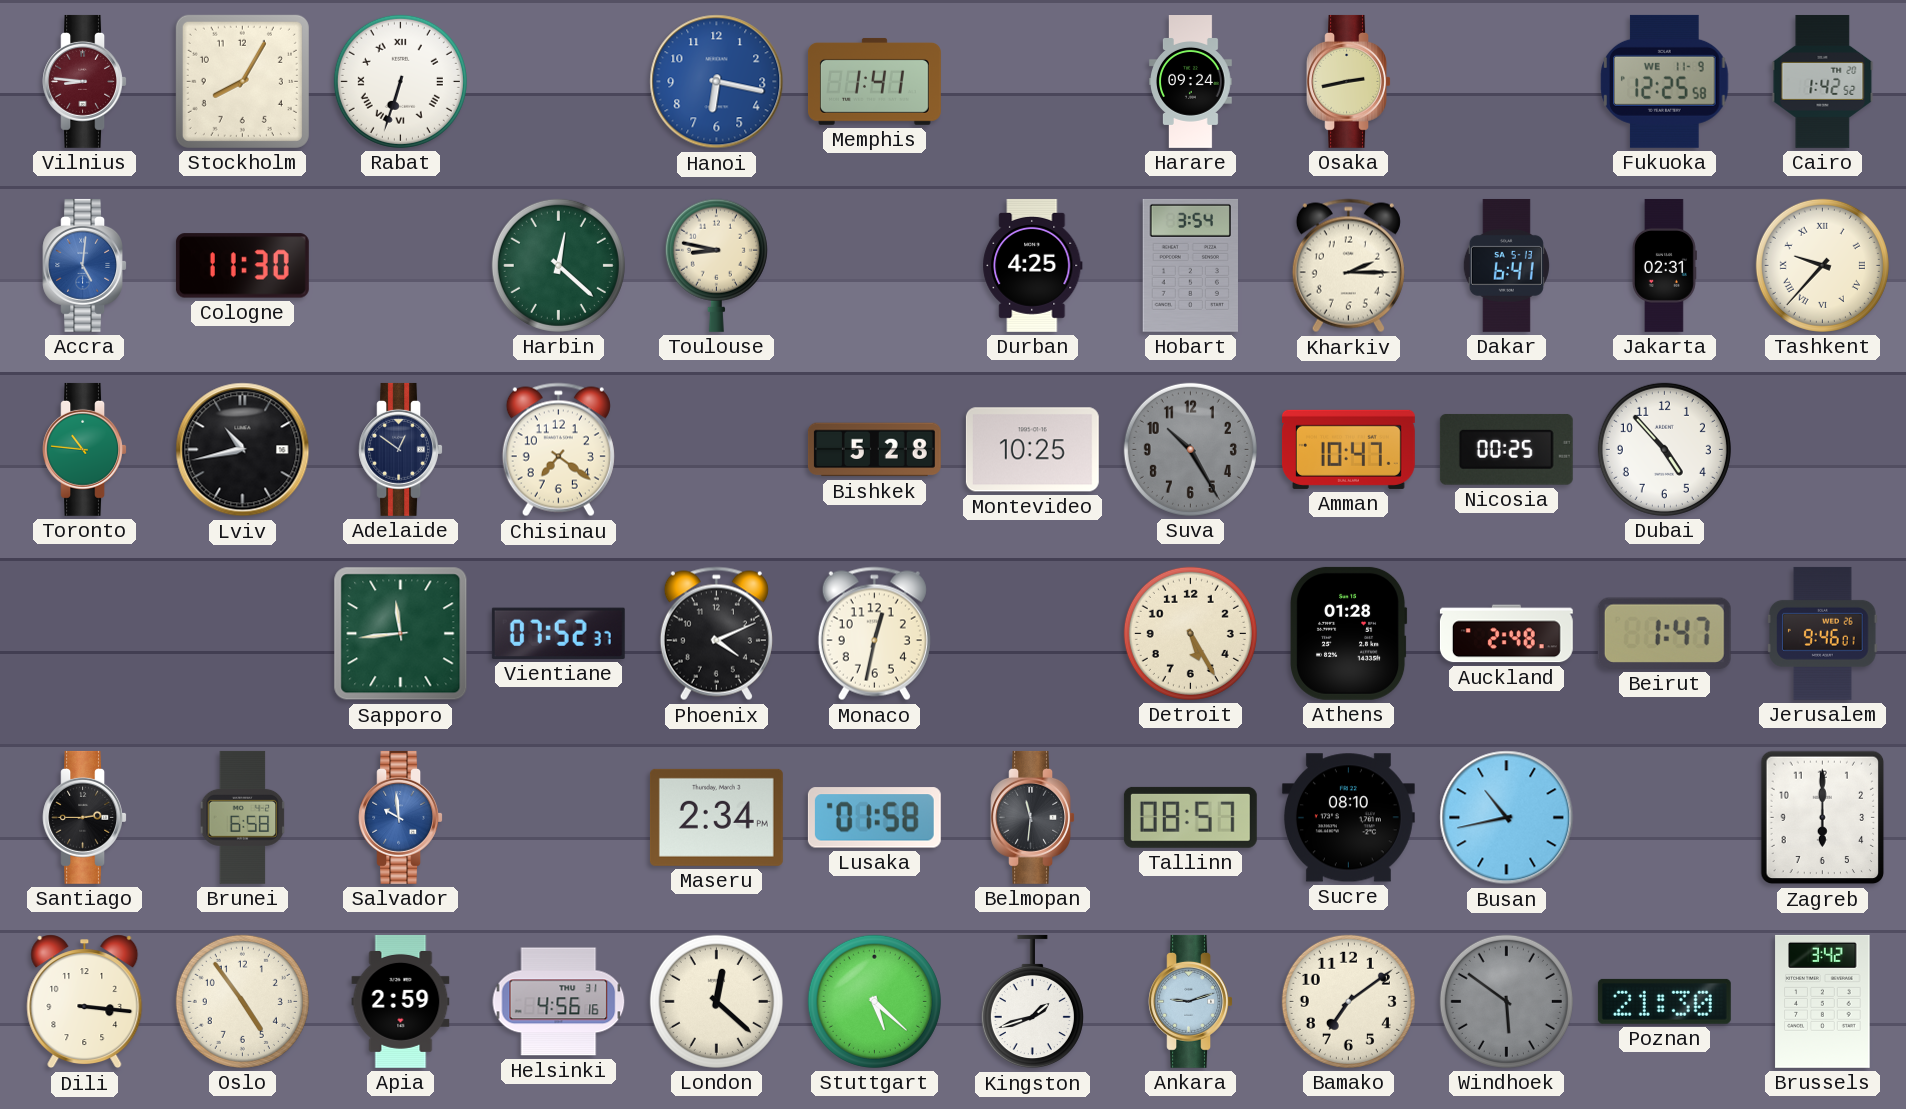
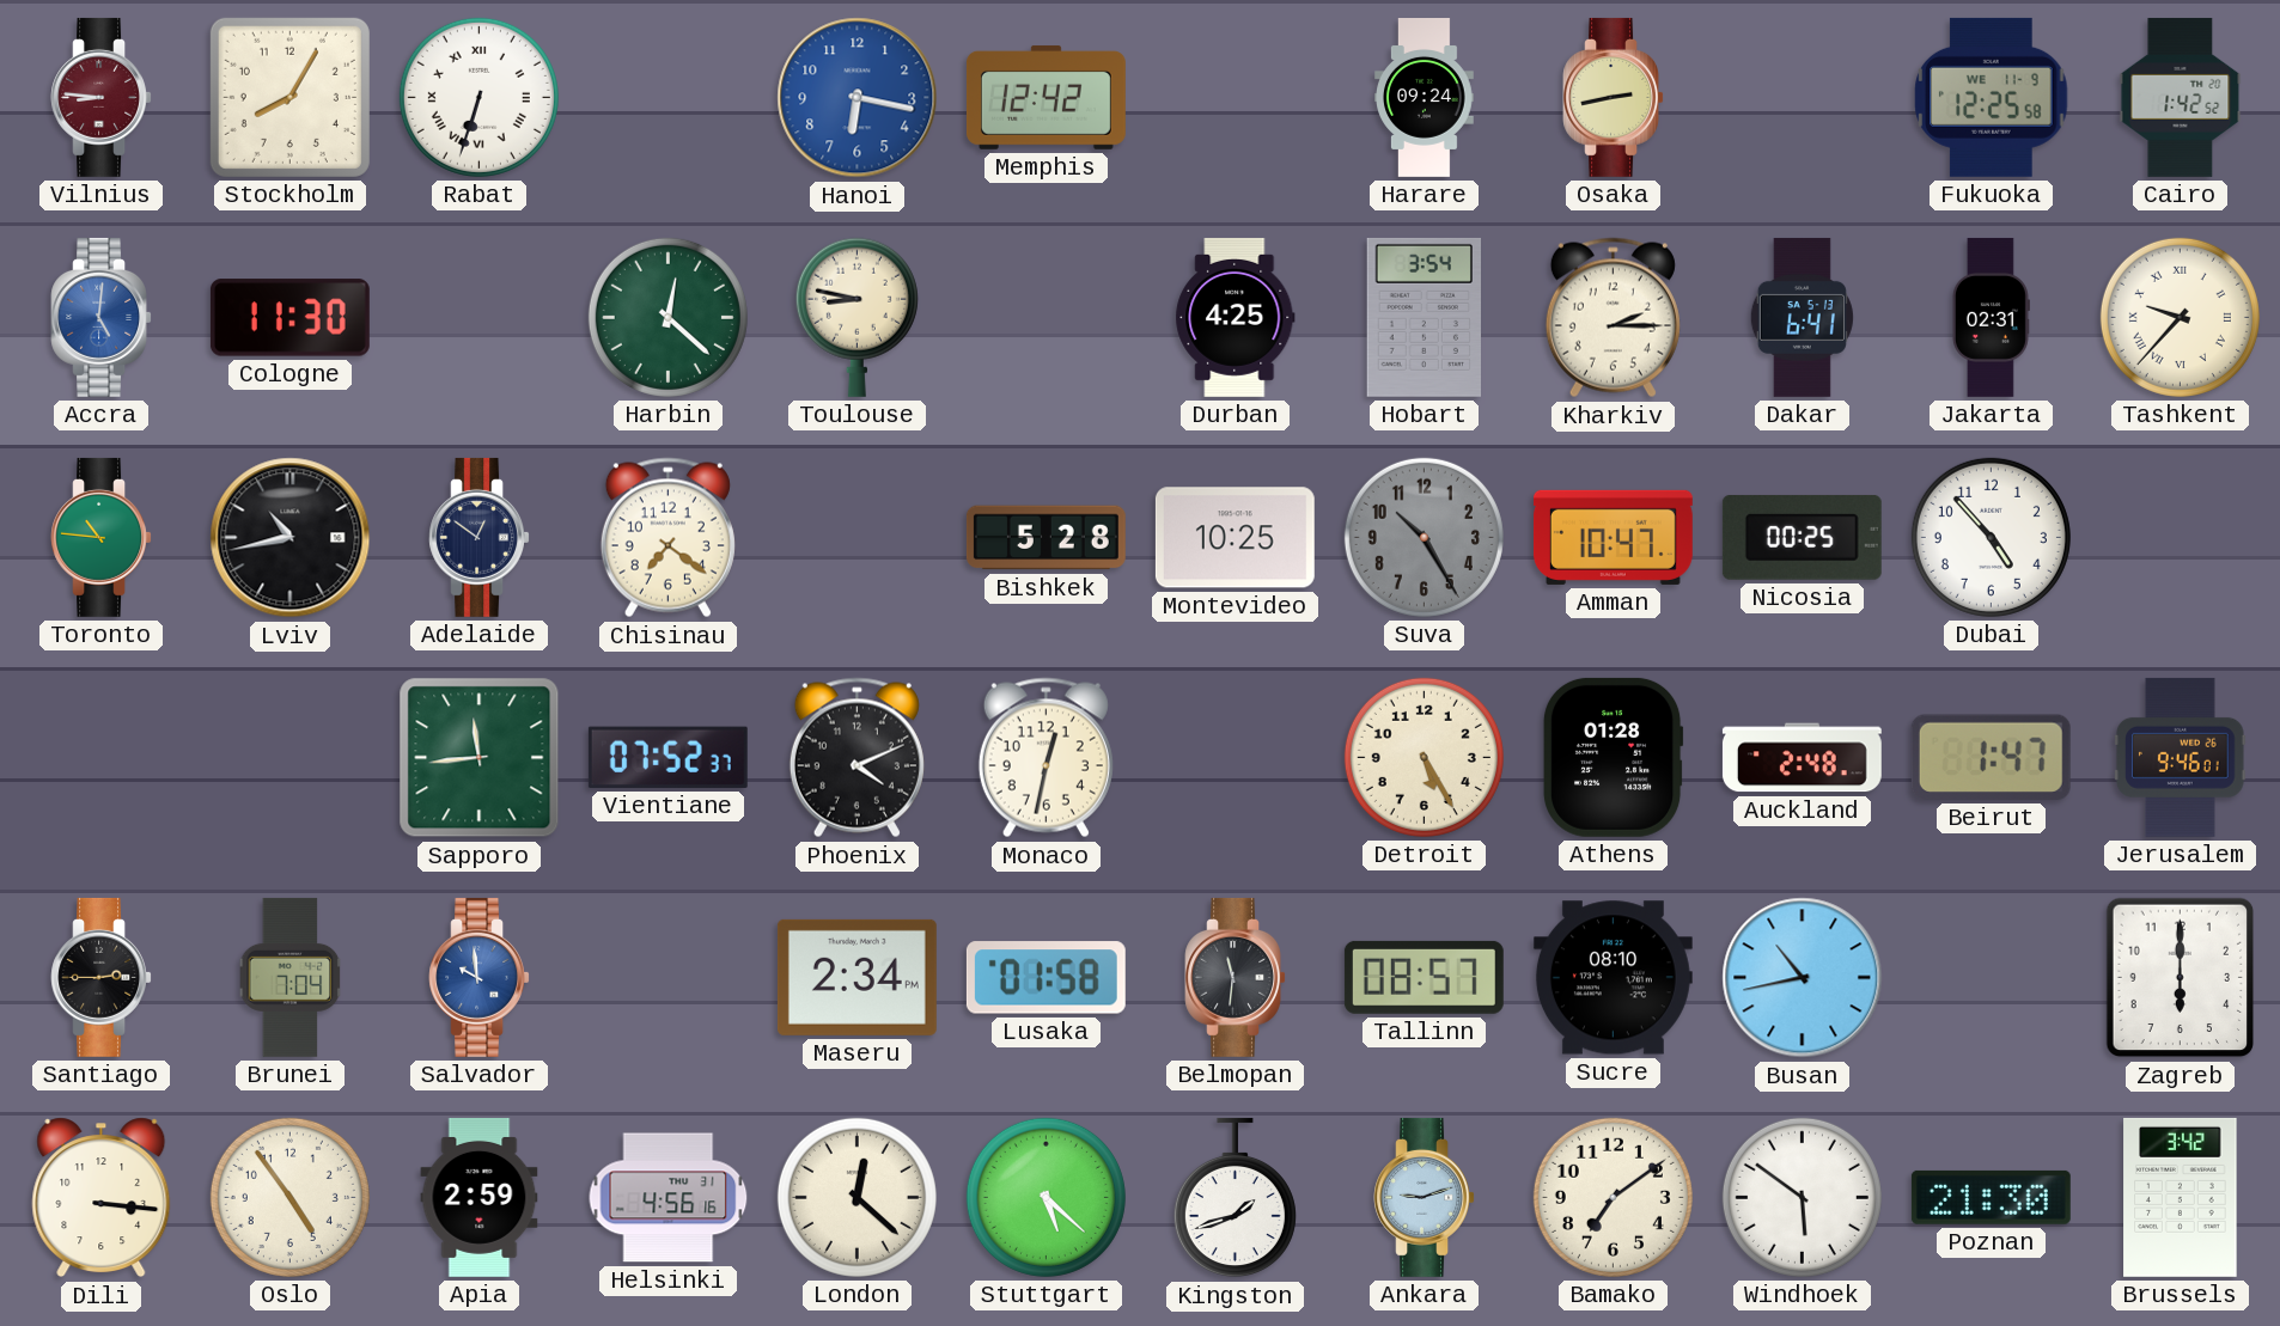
Memphis: 1:41 -> 12:42 (1045, 97)
Brunei: 6:58 -> 7:04 (291, 977)
Windhoek dial: grey -> white (1802, 1197)
